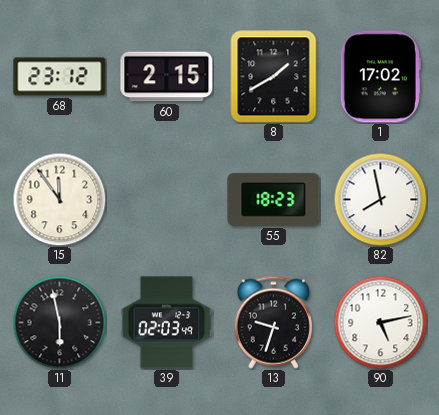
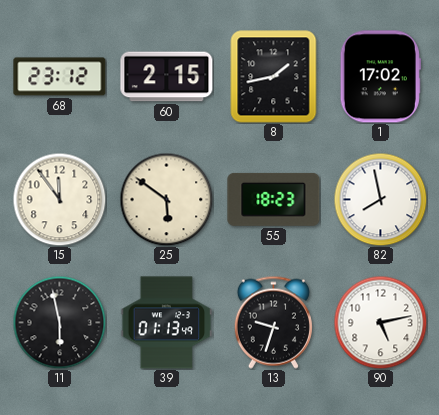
8: 1:40 -> 1:43 (274, 77)
25: none -> 5:51 (166, 199)
39: 02:03 -> 01:13 (167, 323)
